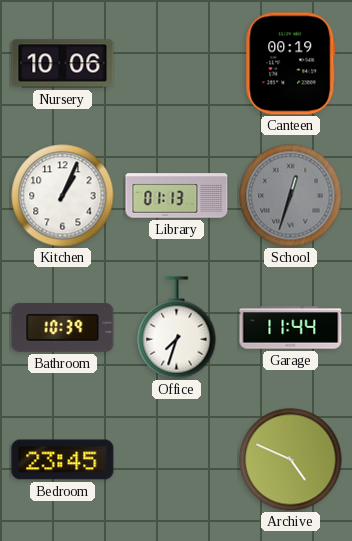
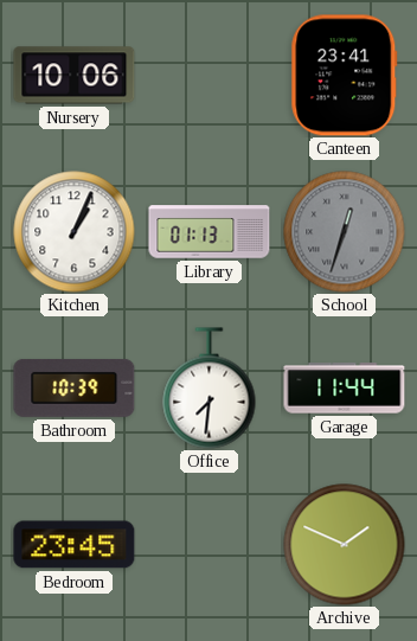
Canteen: 00:19 -> 23:41 (345, 76)
Office: 7:33 -> 7:31 (210, 389)
Archive: 4:49 -> 1:49 (345, 545)
